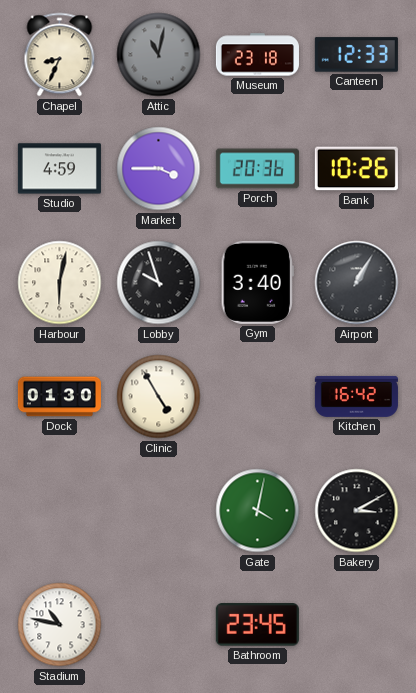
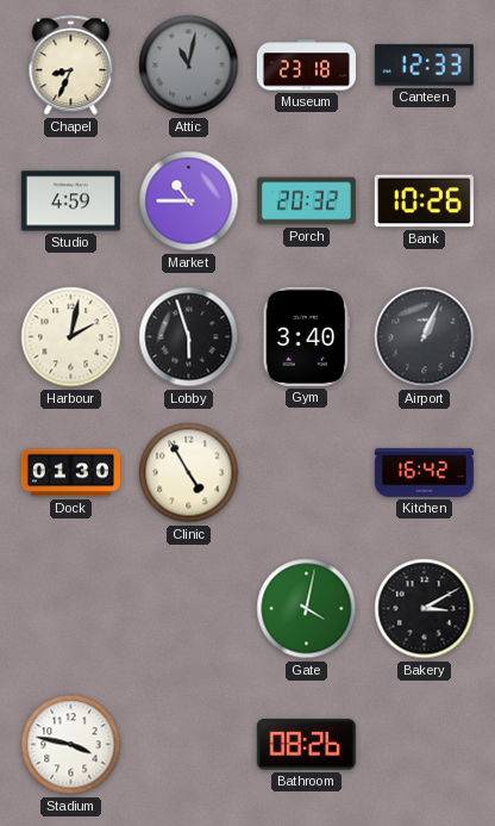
Market: 3:45 -> 10:45 (189, 201)
Porch: 20:36 -> 20:32 (306, 201)
Harbour: 6:02 -> 2:02 (71, 337)
Lobby: 9:57 -> 5:57 (189, 337)
Airport: 1:05 -> 1:04 (425, 337)
Stadium: 10:47 -> 3:47 (71, 745)
Bathroom: 23:45 -> 08:26 (306, 745)
